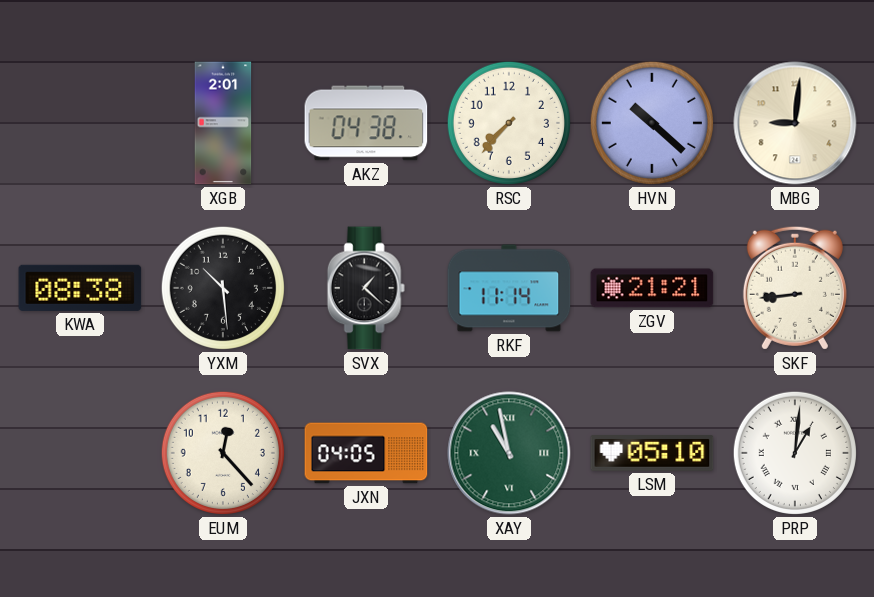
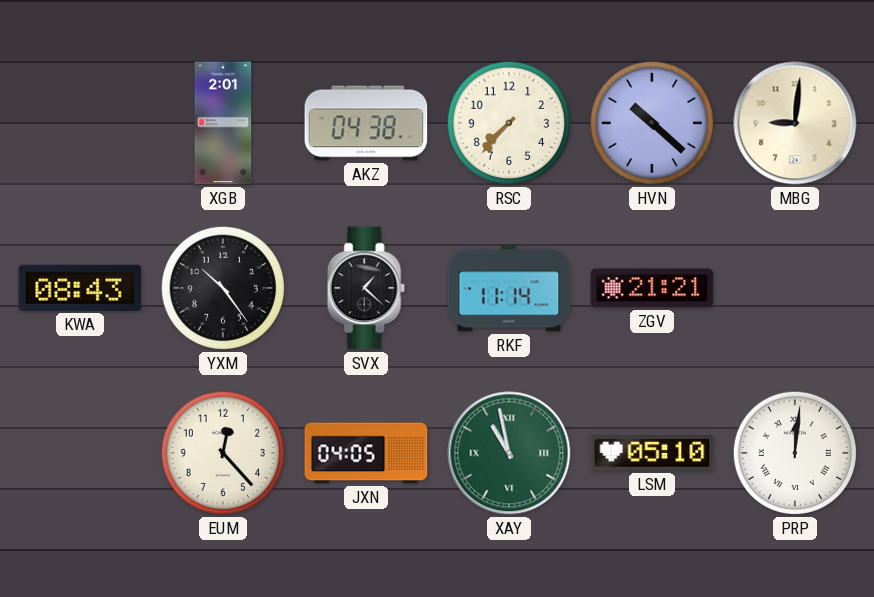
KWA: 08:38 -> 08:43 (80, 288)
YXM: 10:29 -> 10:24 (223, 288)
SKF: 8:44 -> none (795, 288)
PRP: 1:01 -> 12:01 (795, 453)
